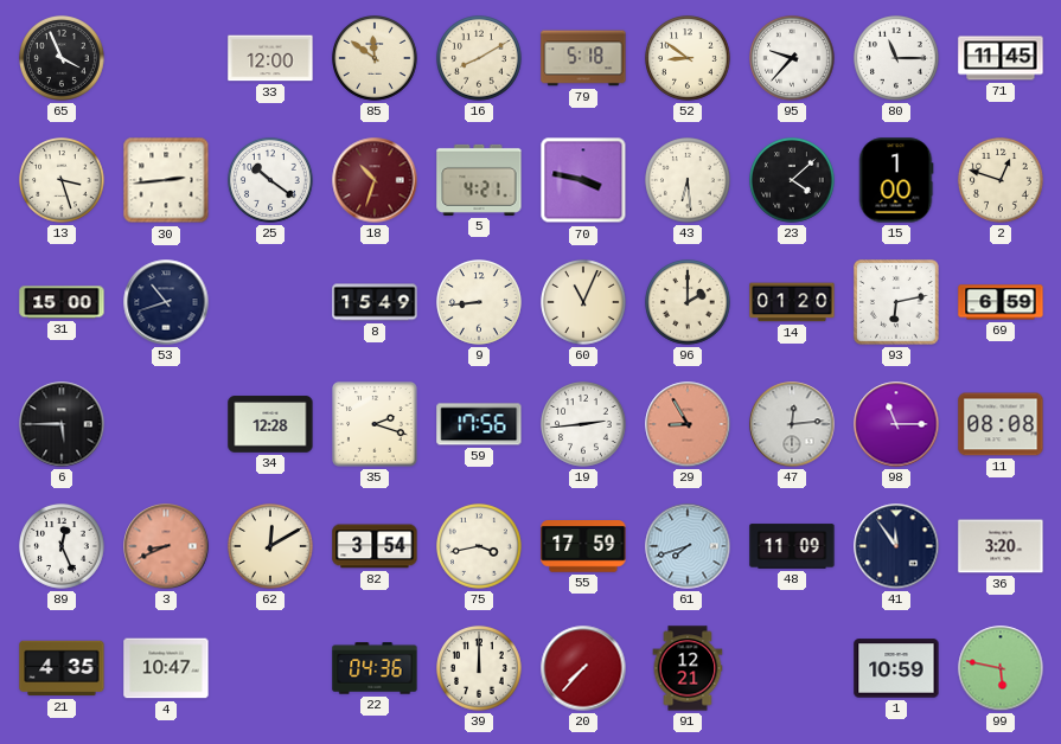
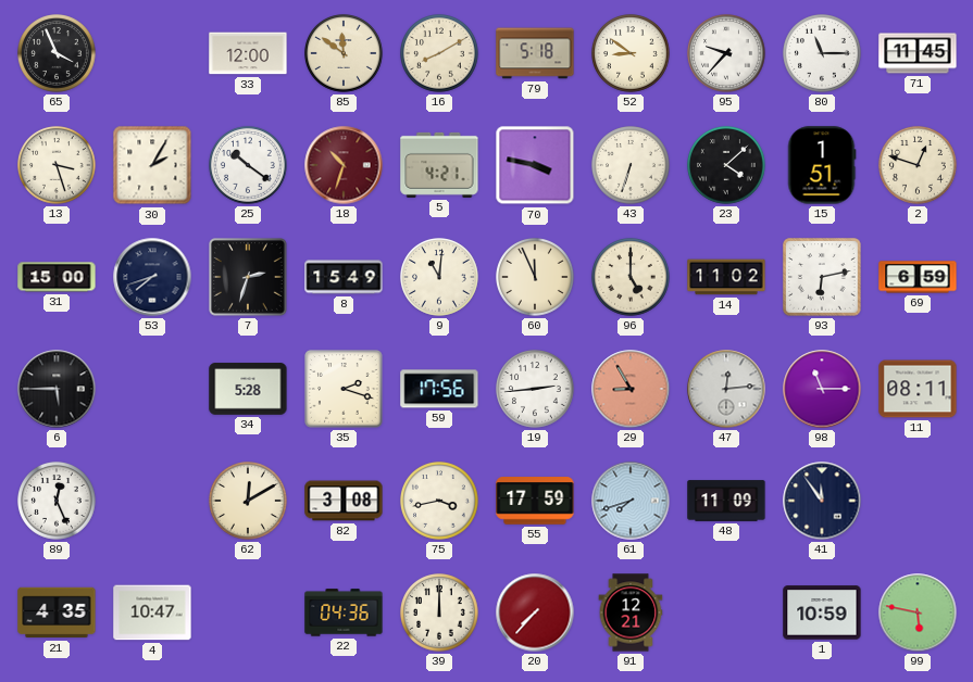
30: 2:44 -> 2:05 (152, 165)
43: 6:29 -> 6:33 (632, 166)
15: 1:00 -> 1:51 (822, 165)
53: 10:42 -> 7:42 (152, 277)
7: none -> 2:33 (249, 278)
9: 8:44 -> 11:01 (440, 278)
60: 11:04 -> 11:56 (536, 278)
96: 2:00 -> 5:00 (632, 278)
14: 01:20 -> 11:02 (726, 277)
34: 12:28 -> 5:28 (248, 389)
11: 08:08 -> 08:11 (918, 389)
3: 8:41 -> none (166, 546)
82: 3:54 -> 3:08 (344, 501)
36: 3:20 -> none (1001, 546)
